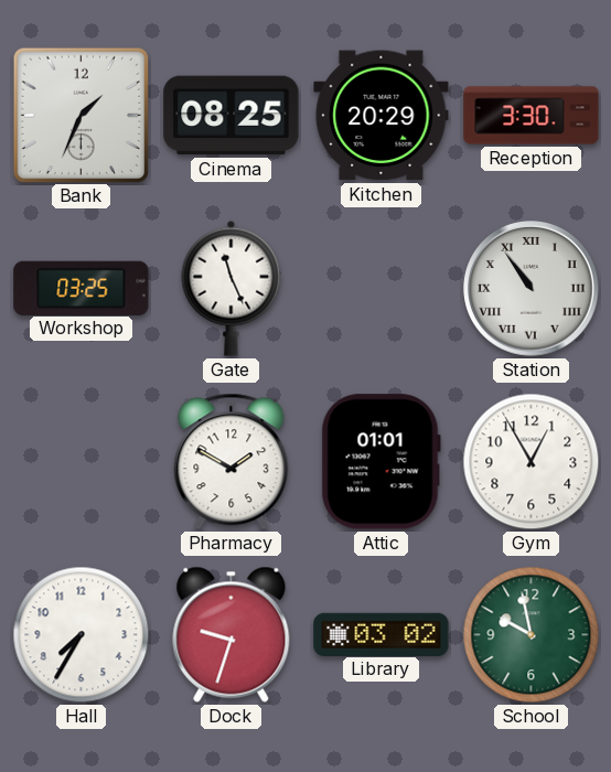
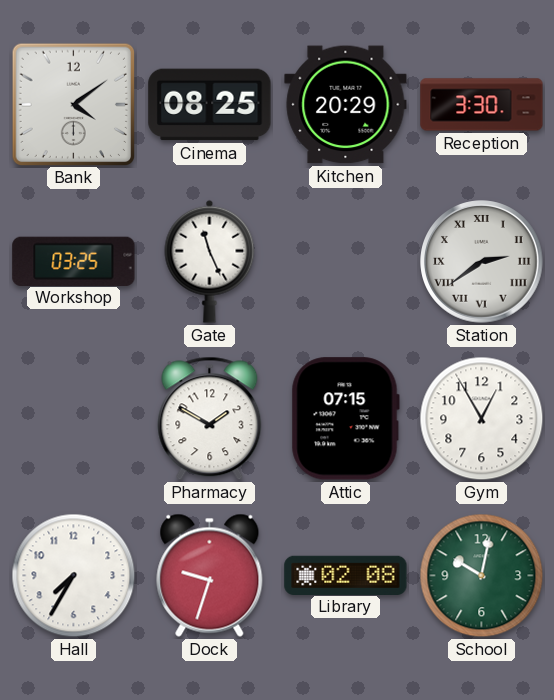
Bank: 1:34 -> 4:09 (73, 104)
Station: 10:54 -> 2:39 (482, 262)
Attic: 01:01 -> 07:15 (345, 419)
Library: 03:02 -> 02:08 (346, 575)
School: 9:58 -> 10:02 (482, 576)
